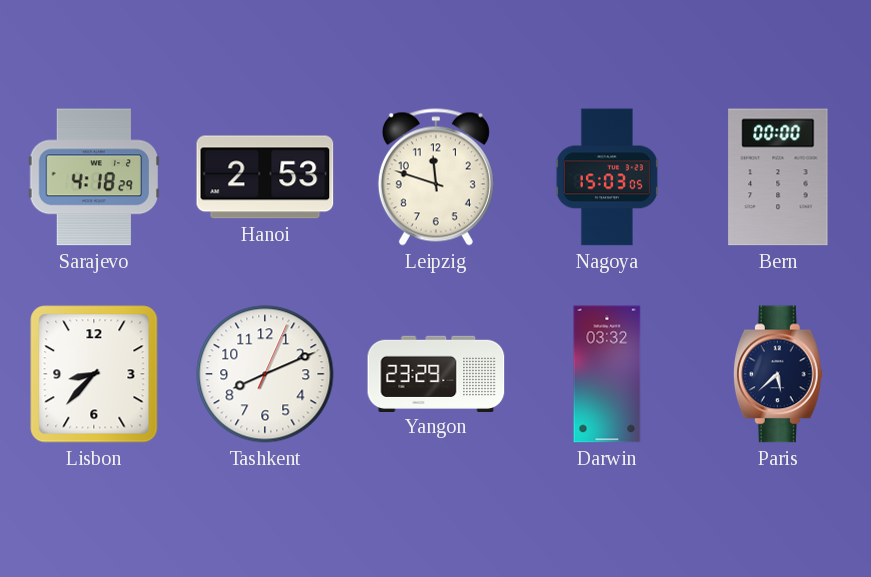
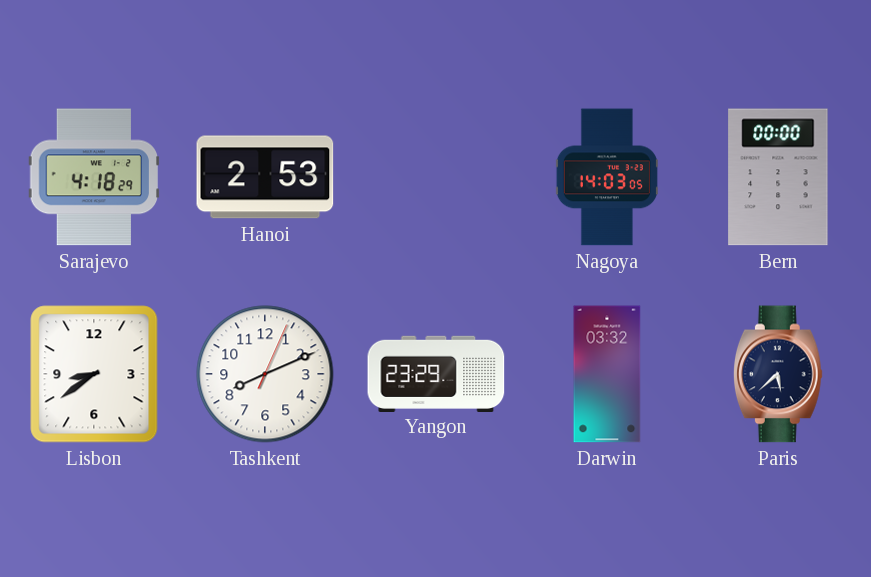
Leipzig: 11:48 -> none (436, 177)
Nagoya: 15:03 -> 14:03 (607, 177)
Lisbon: 8:37 -> 8:39 (94, 374)
